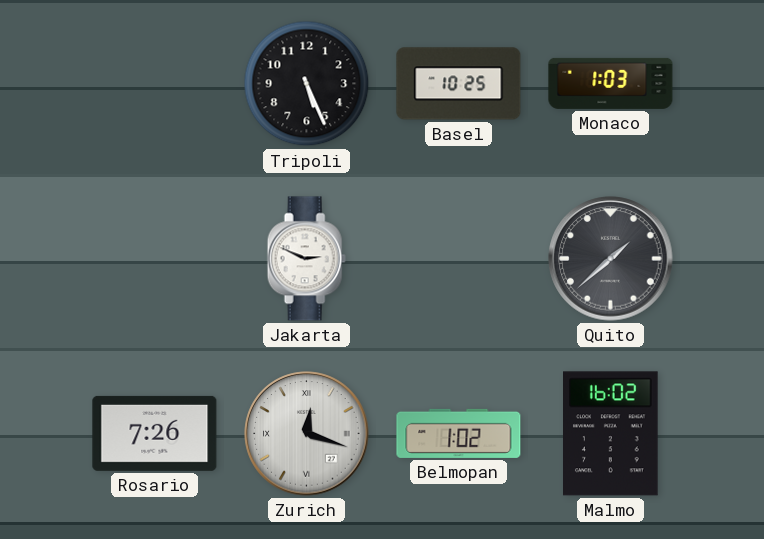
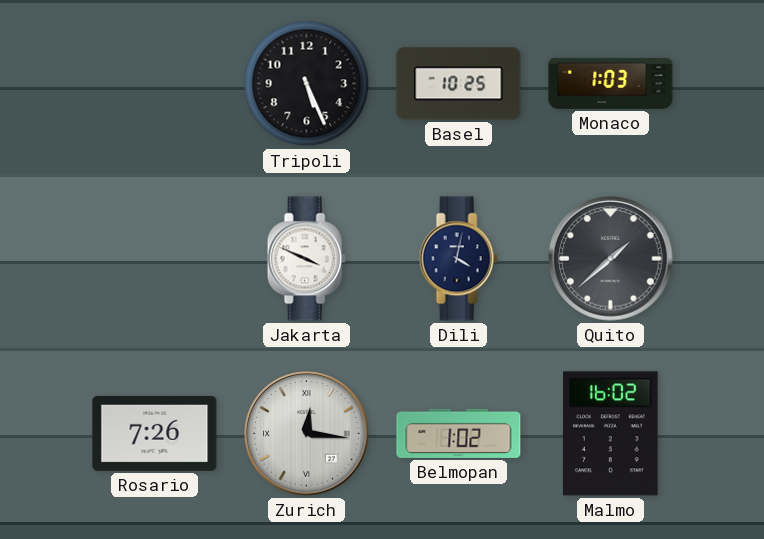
Jakarta: 2:49 -> 3:49 (306, 259)
Dili: none -> 4:02 (458, 259)
Zurich: 12:18 -> 12:16 (307, 434)
